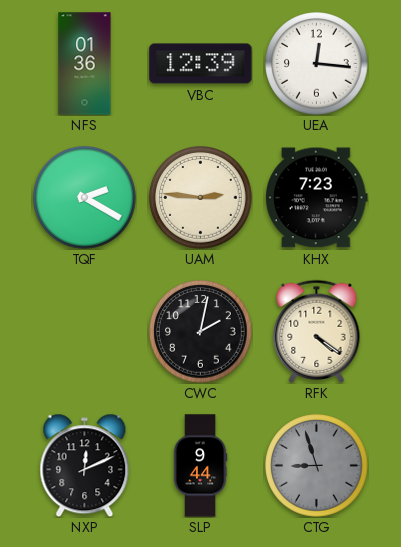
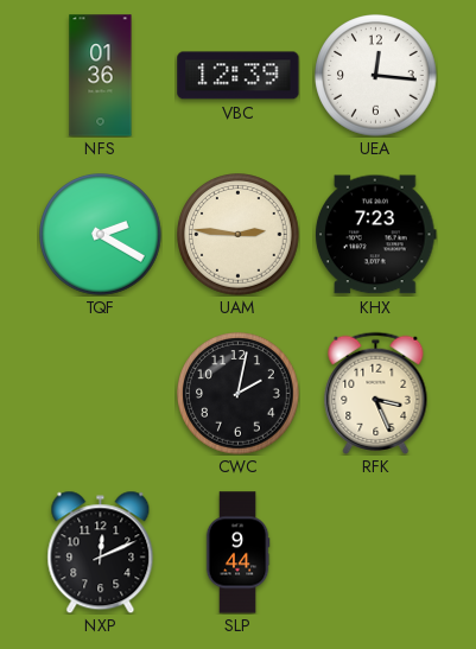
RFK: 4:21 -> 3:26 (376, 393)
CTG: 8:57 -> none (317, 466)
